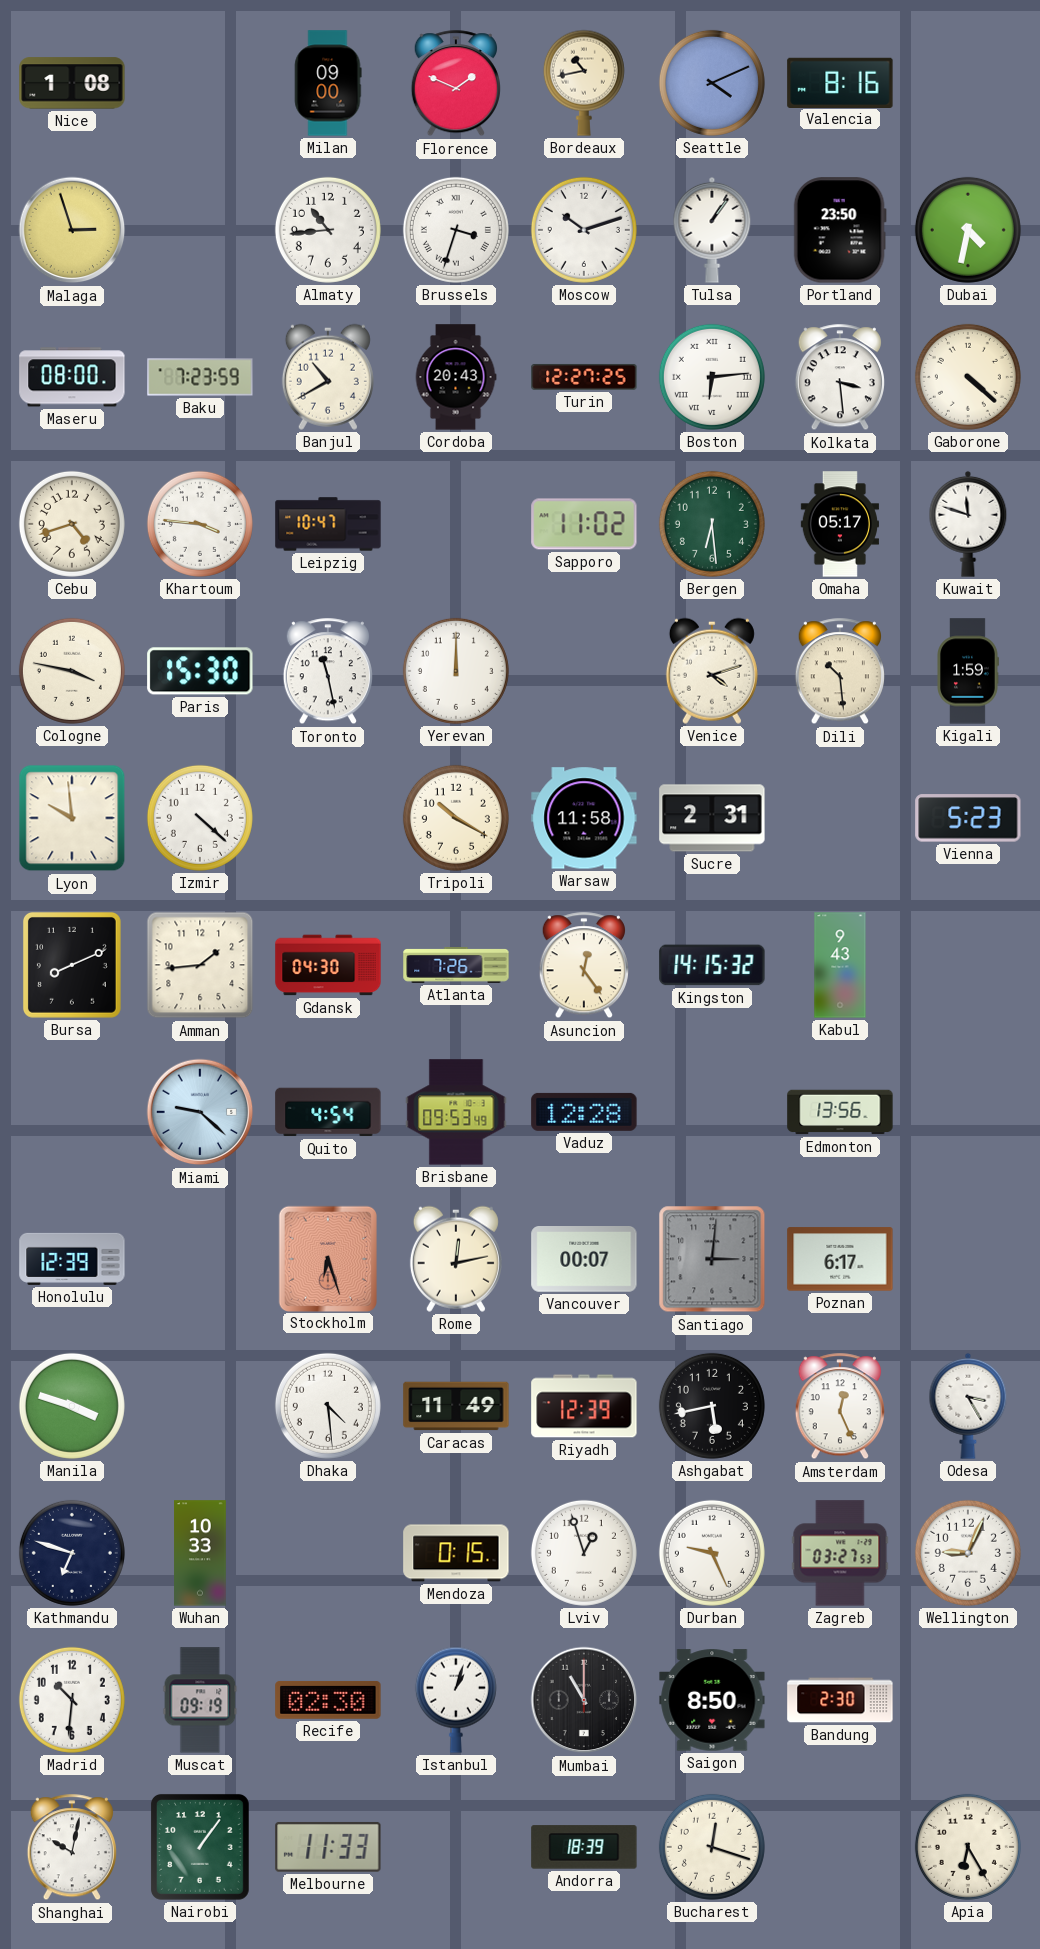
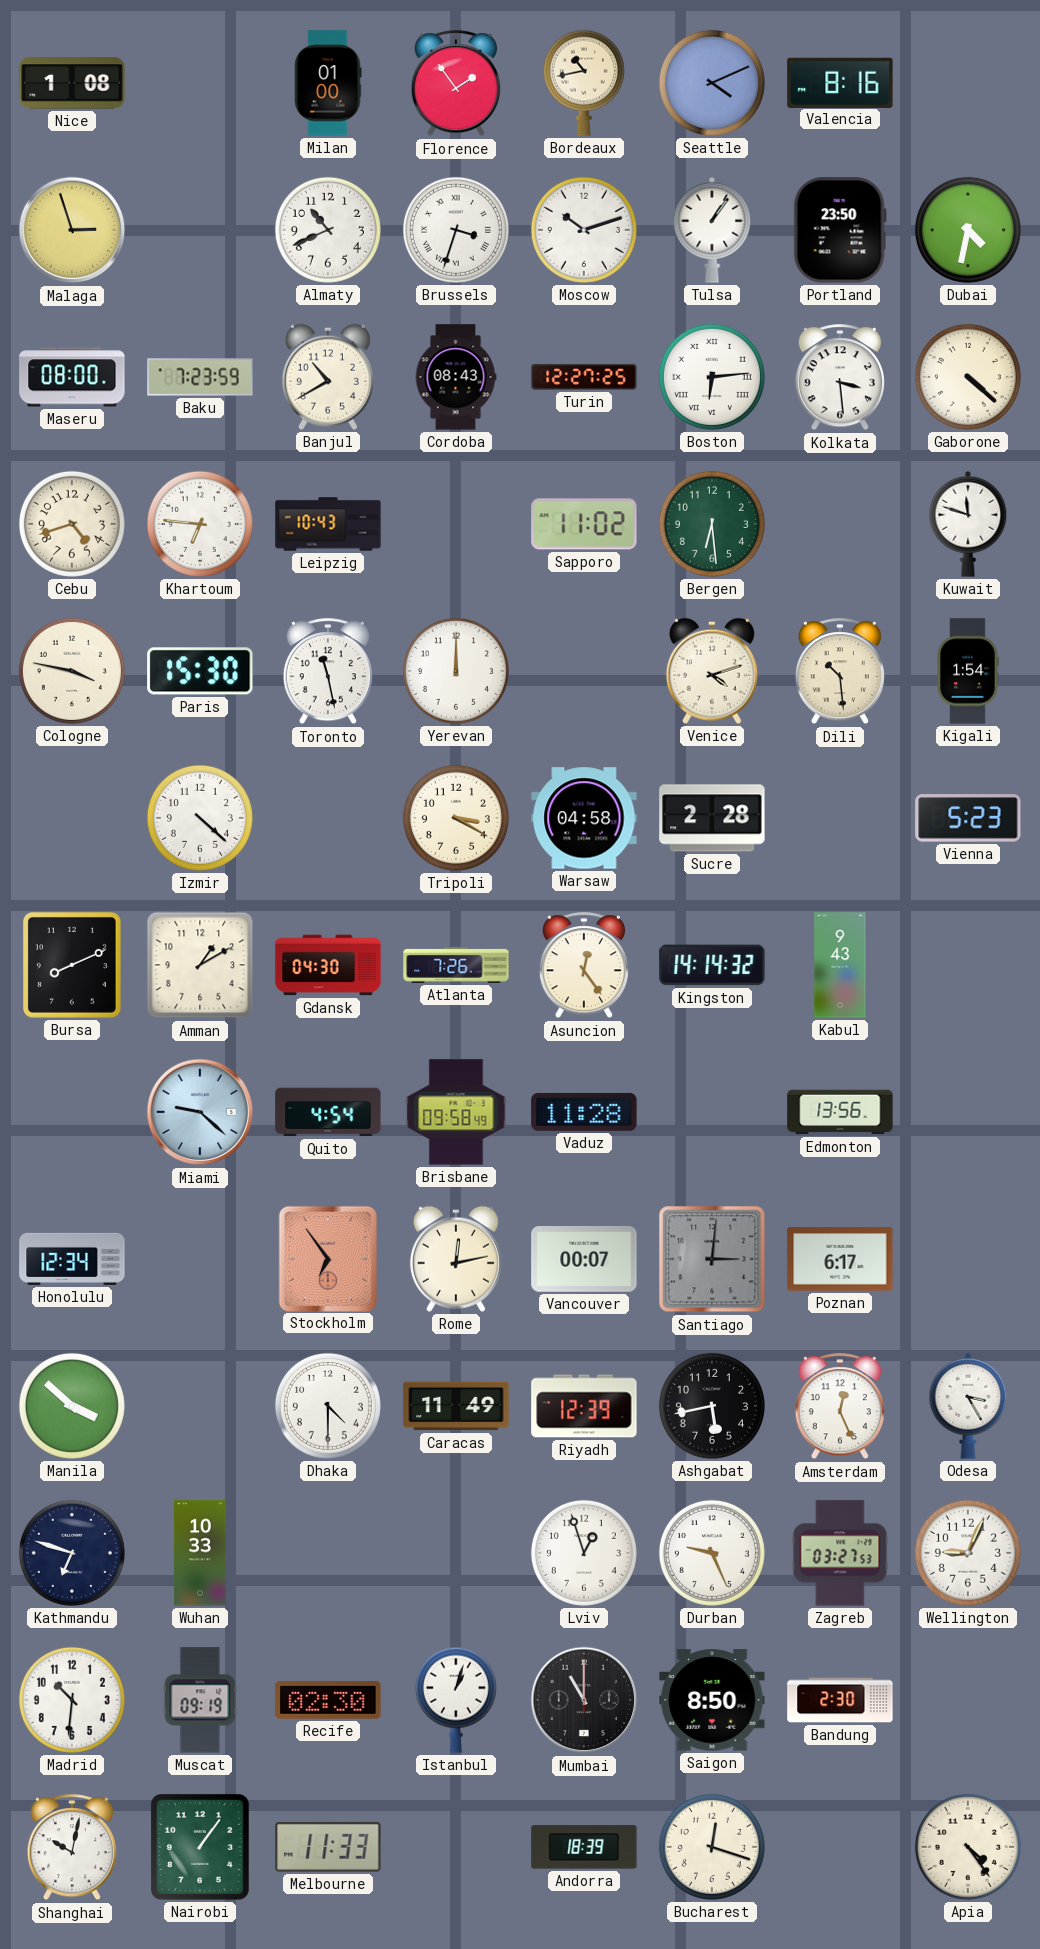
Milan: 09:00 -> 01:00 (328, 83)
Florence: 1:49 -> 1:54 (456, 84)
Almaty: 10:44 -> 10:41 (328, 230)
Cordoba: 20:43 -> 08:43 (456, 377)
Khartoum: 3:46 -> 6:46 (200, 524)
Leipzig: 10:47 -> 10:43 (328, 524)
Omaha: 05:17 -> none (839, 524)
Kigali: 1:59 -> 1:54 (968, 671)
Lyon: 9:59 -> none (72, 818)
Tripoli: 10:20 -> 3:20 (456, 818)
Warsaw: 11:58 -> 04:58 (584, 818)
Sucre: 2:31 -> 2:28 (712, 818)
Amman: 1:44 -> 1:10 (200, 965)
Kingston: 14:15 -> 14:14 (712, 965)
Brisbane: 09:53 -> 09:58 (456, 1112)
Vaduz: 12:28 -> 11:28 (584, 1112)
Honolulu: 12:39 -> 12:34 (72, 1259)
Stockholm: 6:27 -> 6:54 (327, 1258)
Manila: 3:48 -> 3:52 (72, 1406)
Dhaka: 4:29 -> 4:30 (328, 1406)
Mendoza: 0:15 -> none (456, 1553)
Apia: 6:25 -> 4:24 (968, 1847)
